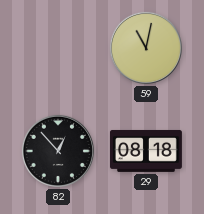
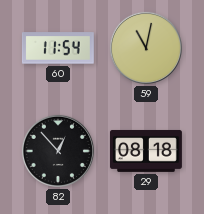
60: none -> 11:54 (58, 48)
